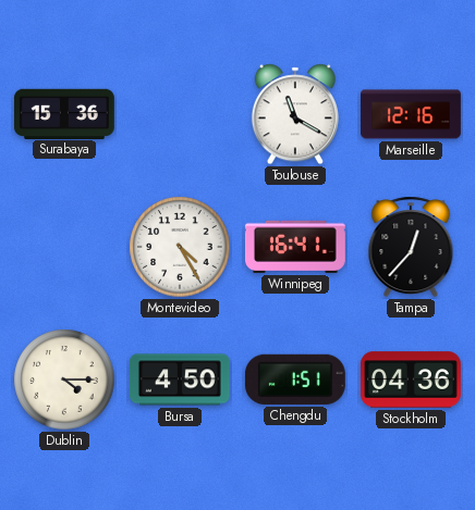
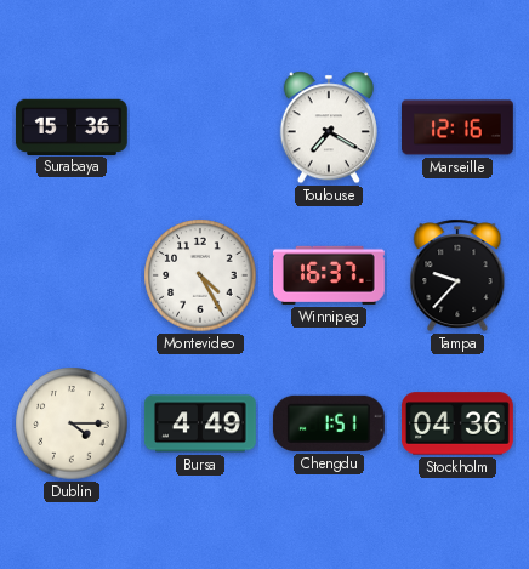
Toulouse: 11:20 -> 7:20 (329, 127)
Winnipeg: 16:41 -> 16:37 (329, 275)
Tampa: 12:37 -> 9:37 (457, 275)
Bursa: 4:50 -> 4:49 (200, 423)
